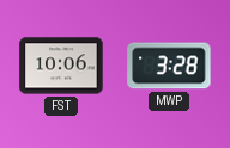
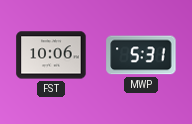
MWP: 3:28 -> 5:31 (141, 55)
